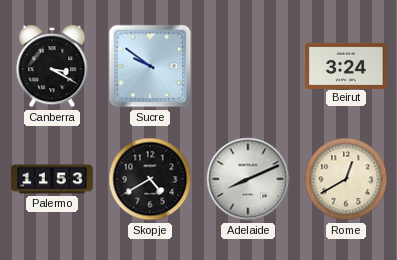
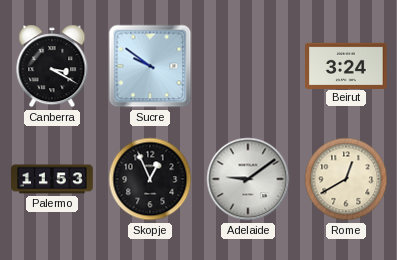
Skopje: 4:40 -> 12:56 (150, 179)
Adelaide: 8:11 -> 9:09 (248, 179)
